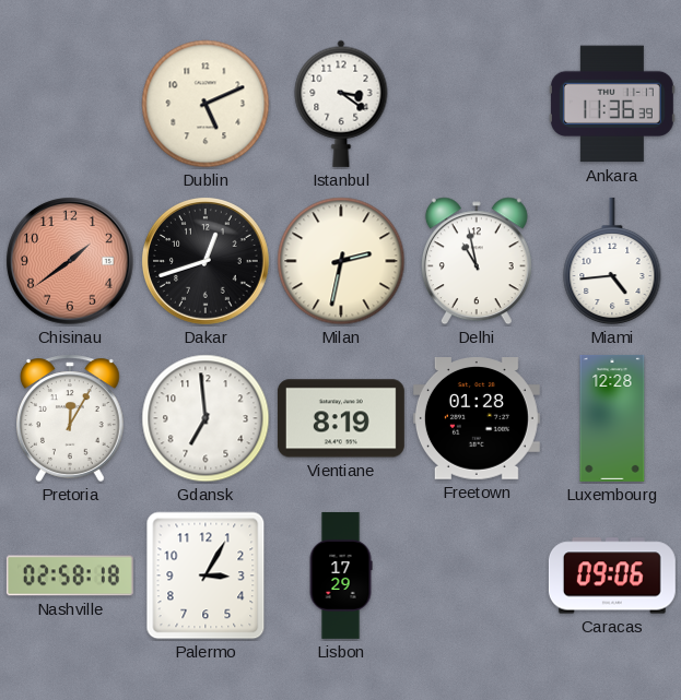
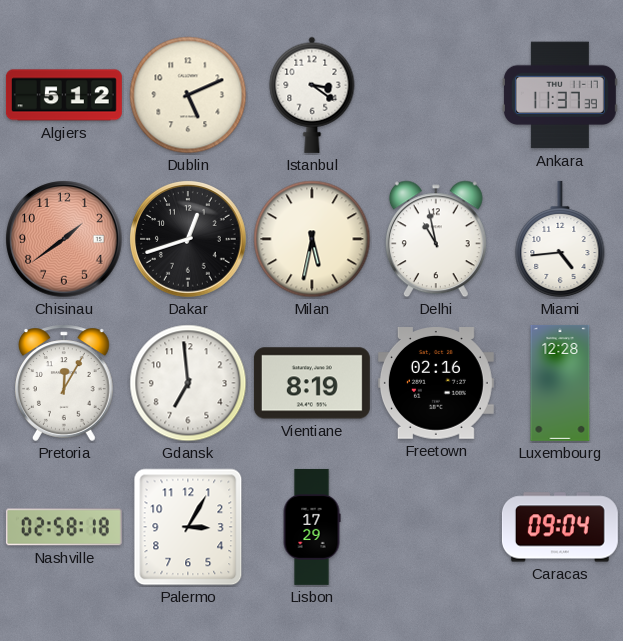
Algiers: none -> 5:12 (64, 95)
Ankara: 11:36 -> 11:37 (560, 95)
Milan: 2:32 -> 5:32 (312, 239)
Freetown: 01:28 -> 02:16 (436, 384)
Caracas: 09:06 -> 09:04 (560, 527)
